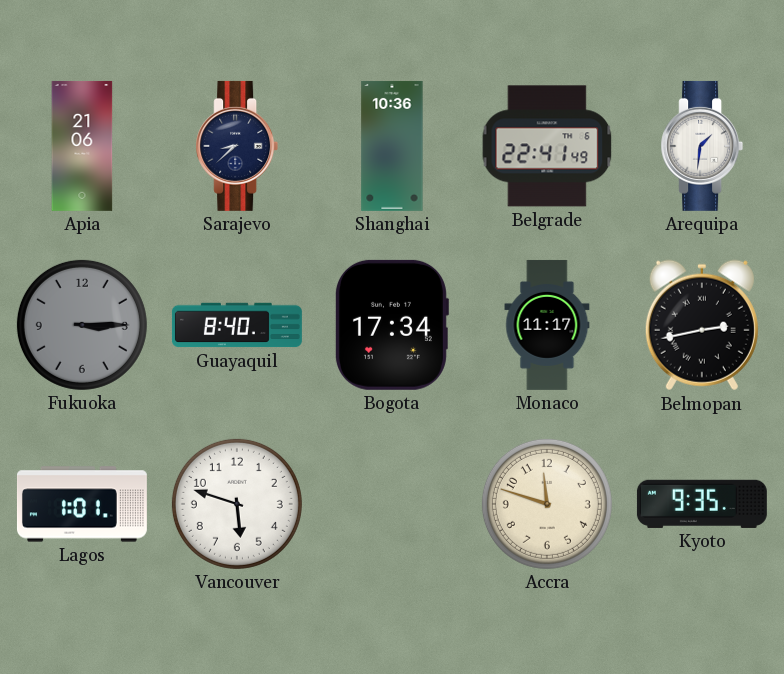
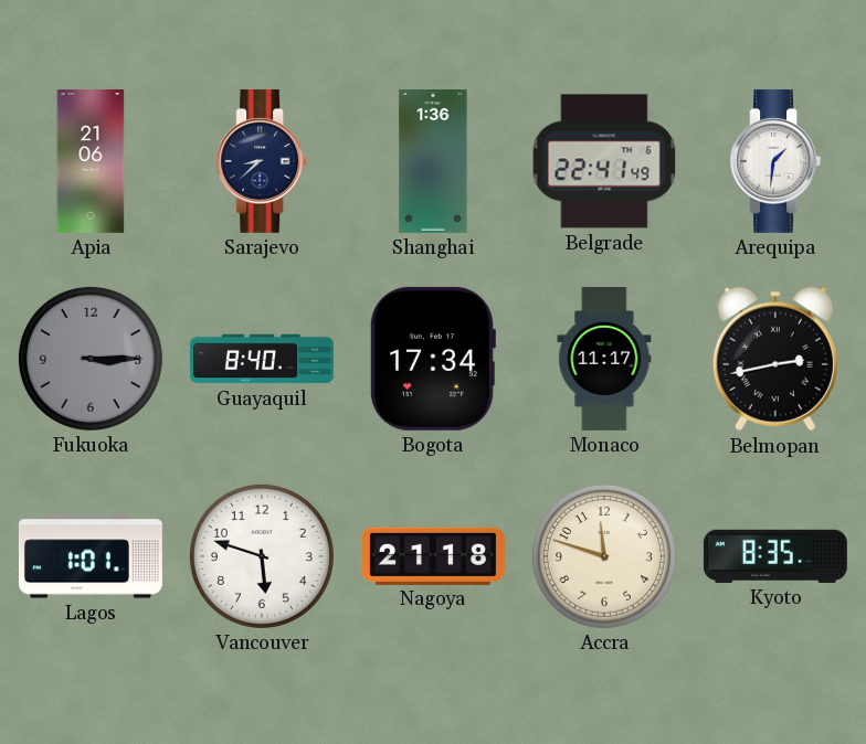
Shanghai: 10:36 -> 1:36 (433, 161)
Nagoya: none -> 21:18 (433, 555)
Kyoto: 9:35 -> 8:35 (775, 556)
